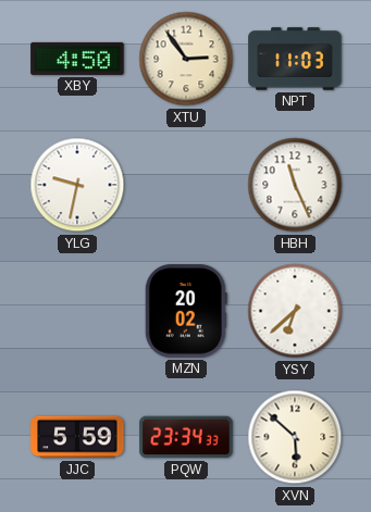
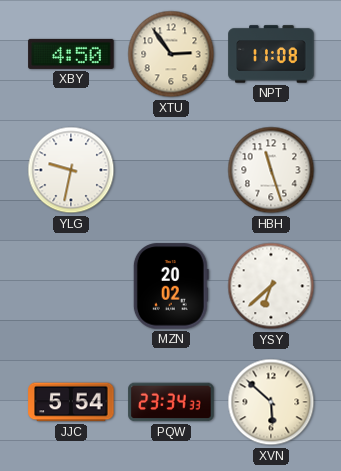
NPT: 11:03 -> 11:08 (271, 54)
HBH: 11:26 -> 11:27 (271, 170)
JJC: 5:59 -> 5:54 (71, 402)
